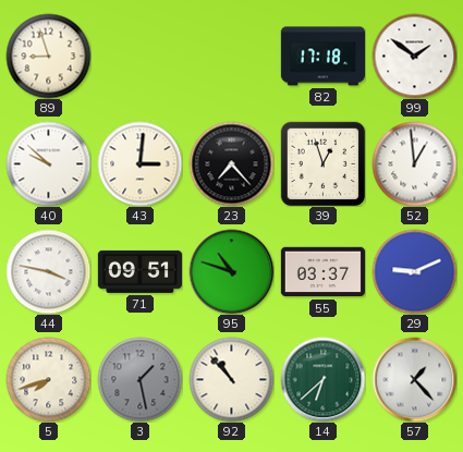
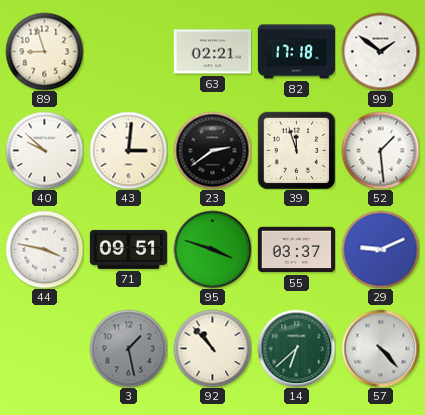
63: none -> 02:21 (212, 52)
23: 7:23 -> 2:39 (212, 150)
39: 12:57 -> 11:57 (296, 150)
52: 12:59 -> 1:29 (380, 150)
95: 10:48 -> 3:48 (212, 249)
5: 7:42 -> none (48, 379)
57: 1:23 -> 4:23 (380, 348)
